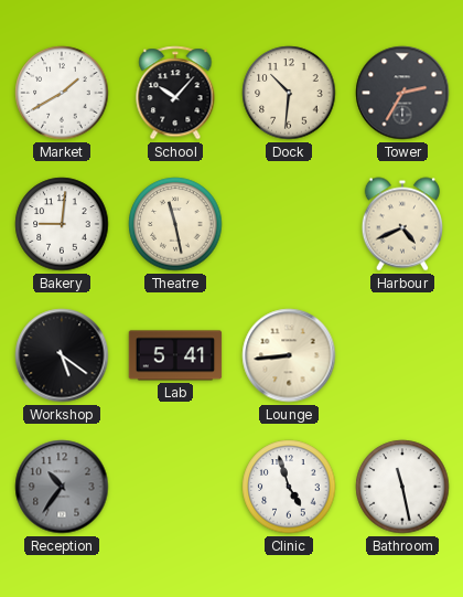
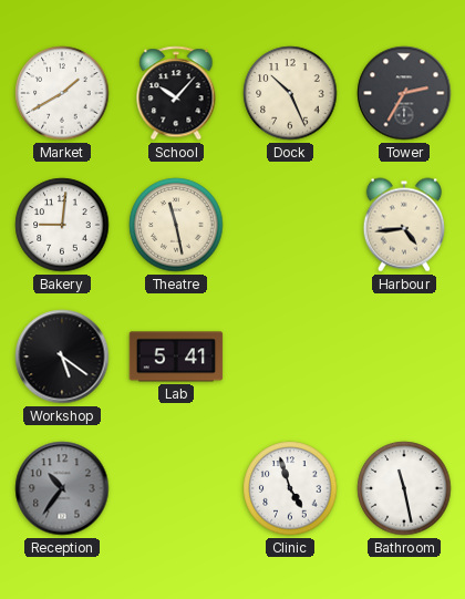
Dock: 10:31 -> 10:26 (290, 93)
Harbour: 4:41 -> 4:44 (403, 225)
Lounge: 8:44 -> none (289, 355)
